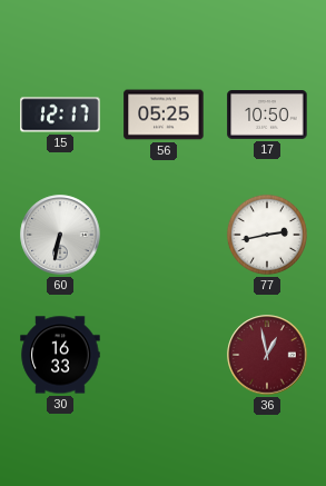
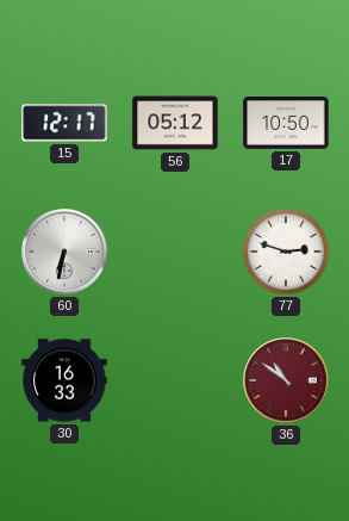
56: 05:25 -> 05:12 (175, 123)
77: 2:43 -> 2:48 (286, 252)
36: 12:58 -> 10:51 (286, 380)
